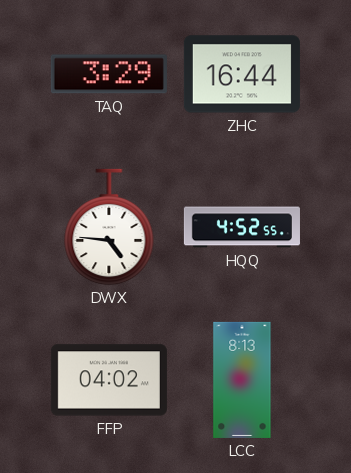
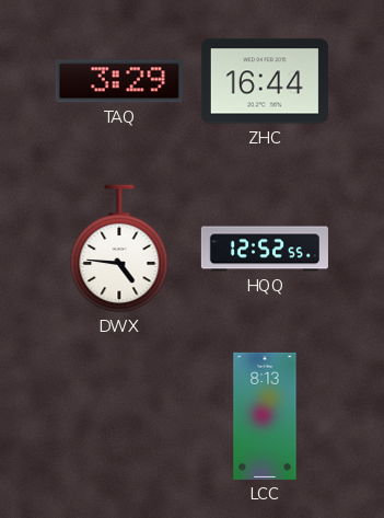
HQQ: 4:52 -> 12:52 (265, 249)
FFP: 04:02 -> none (109, 380)
